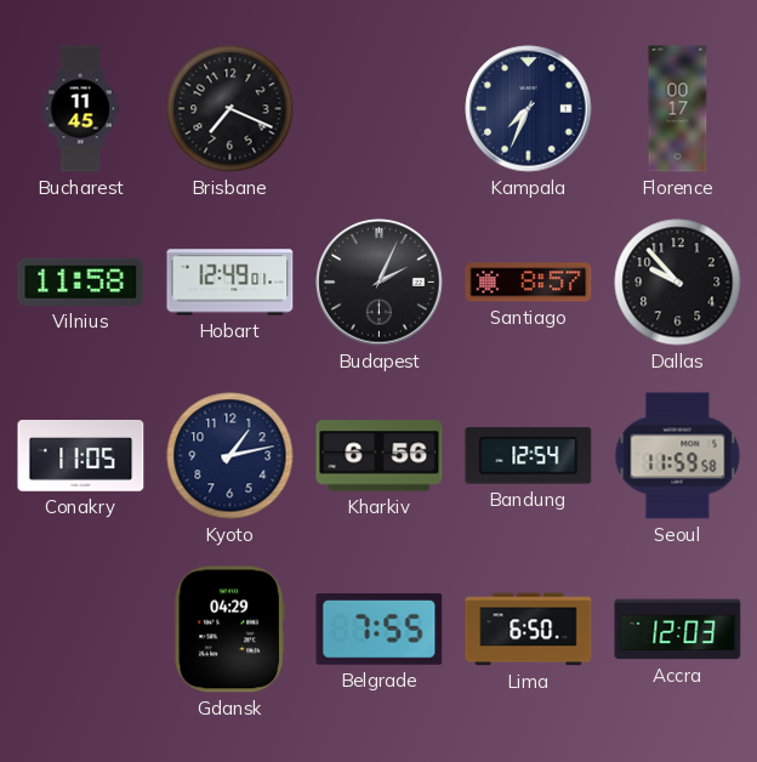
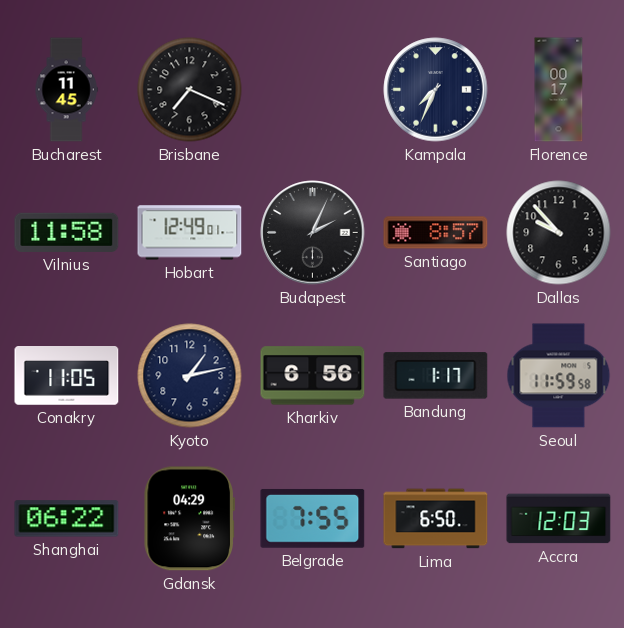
Bandung: 12:54 -> 1:17 (436, 376)
Shanghai: none -> 06:22 (67, 519)
